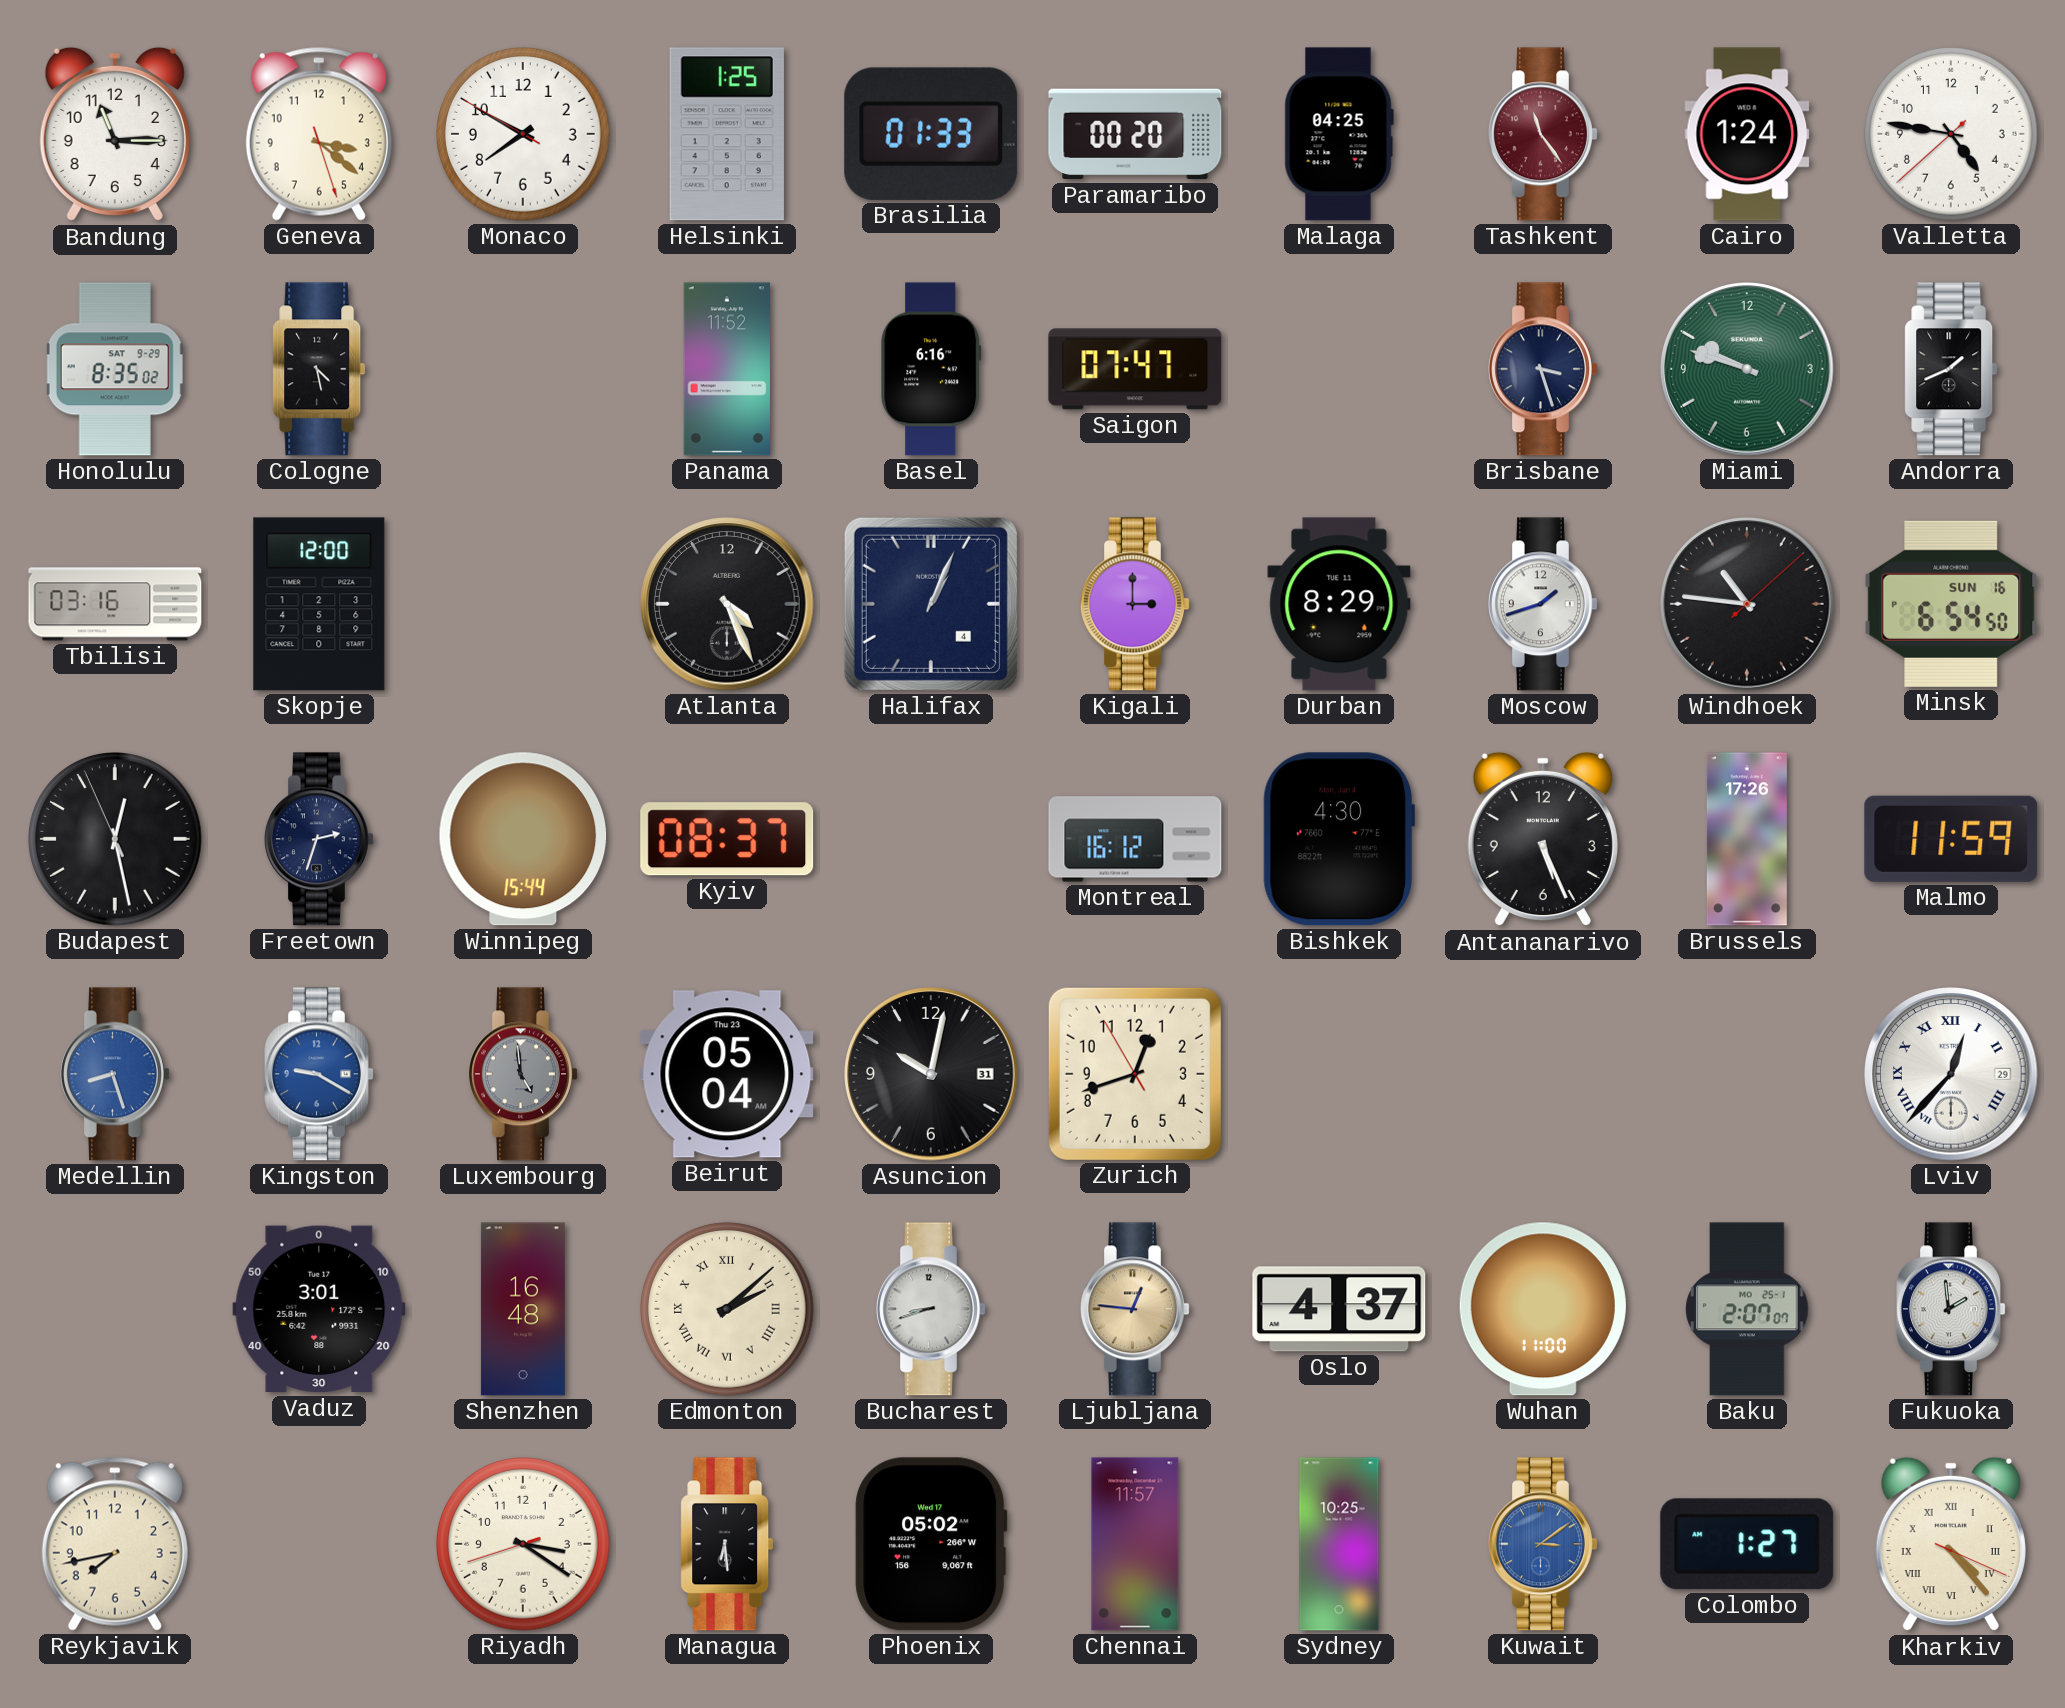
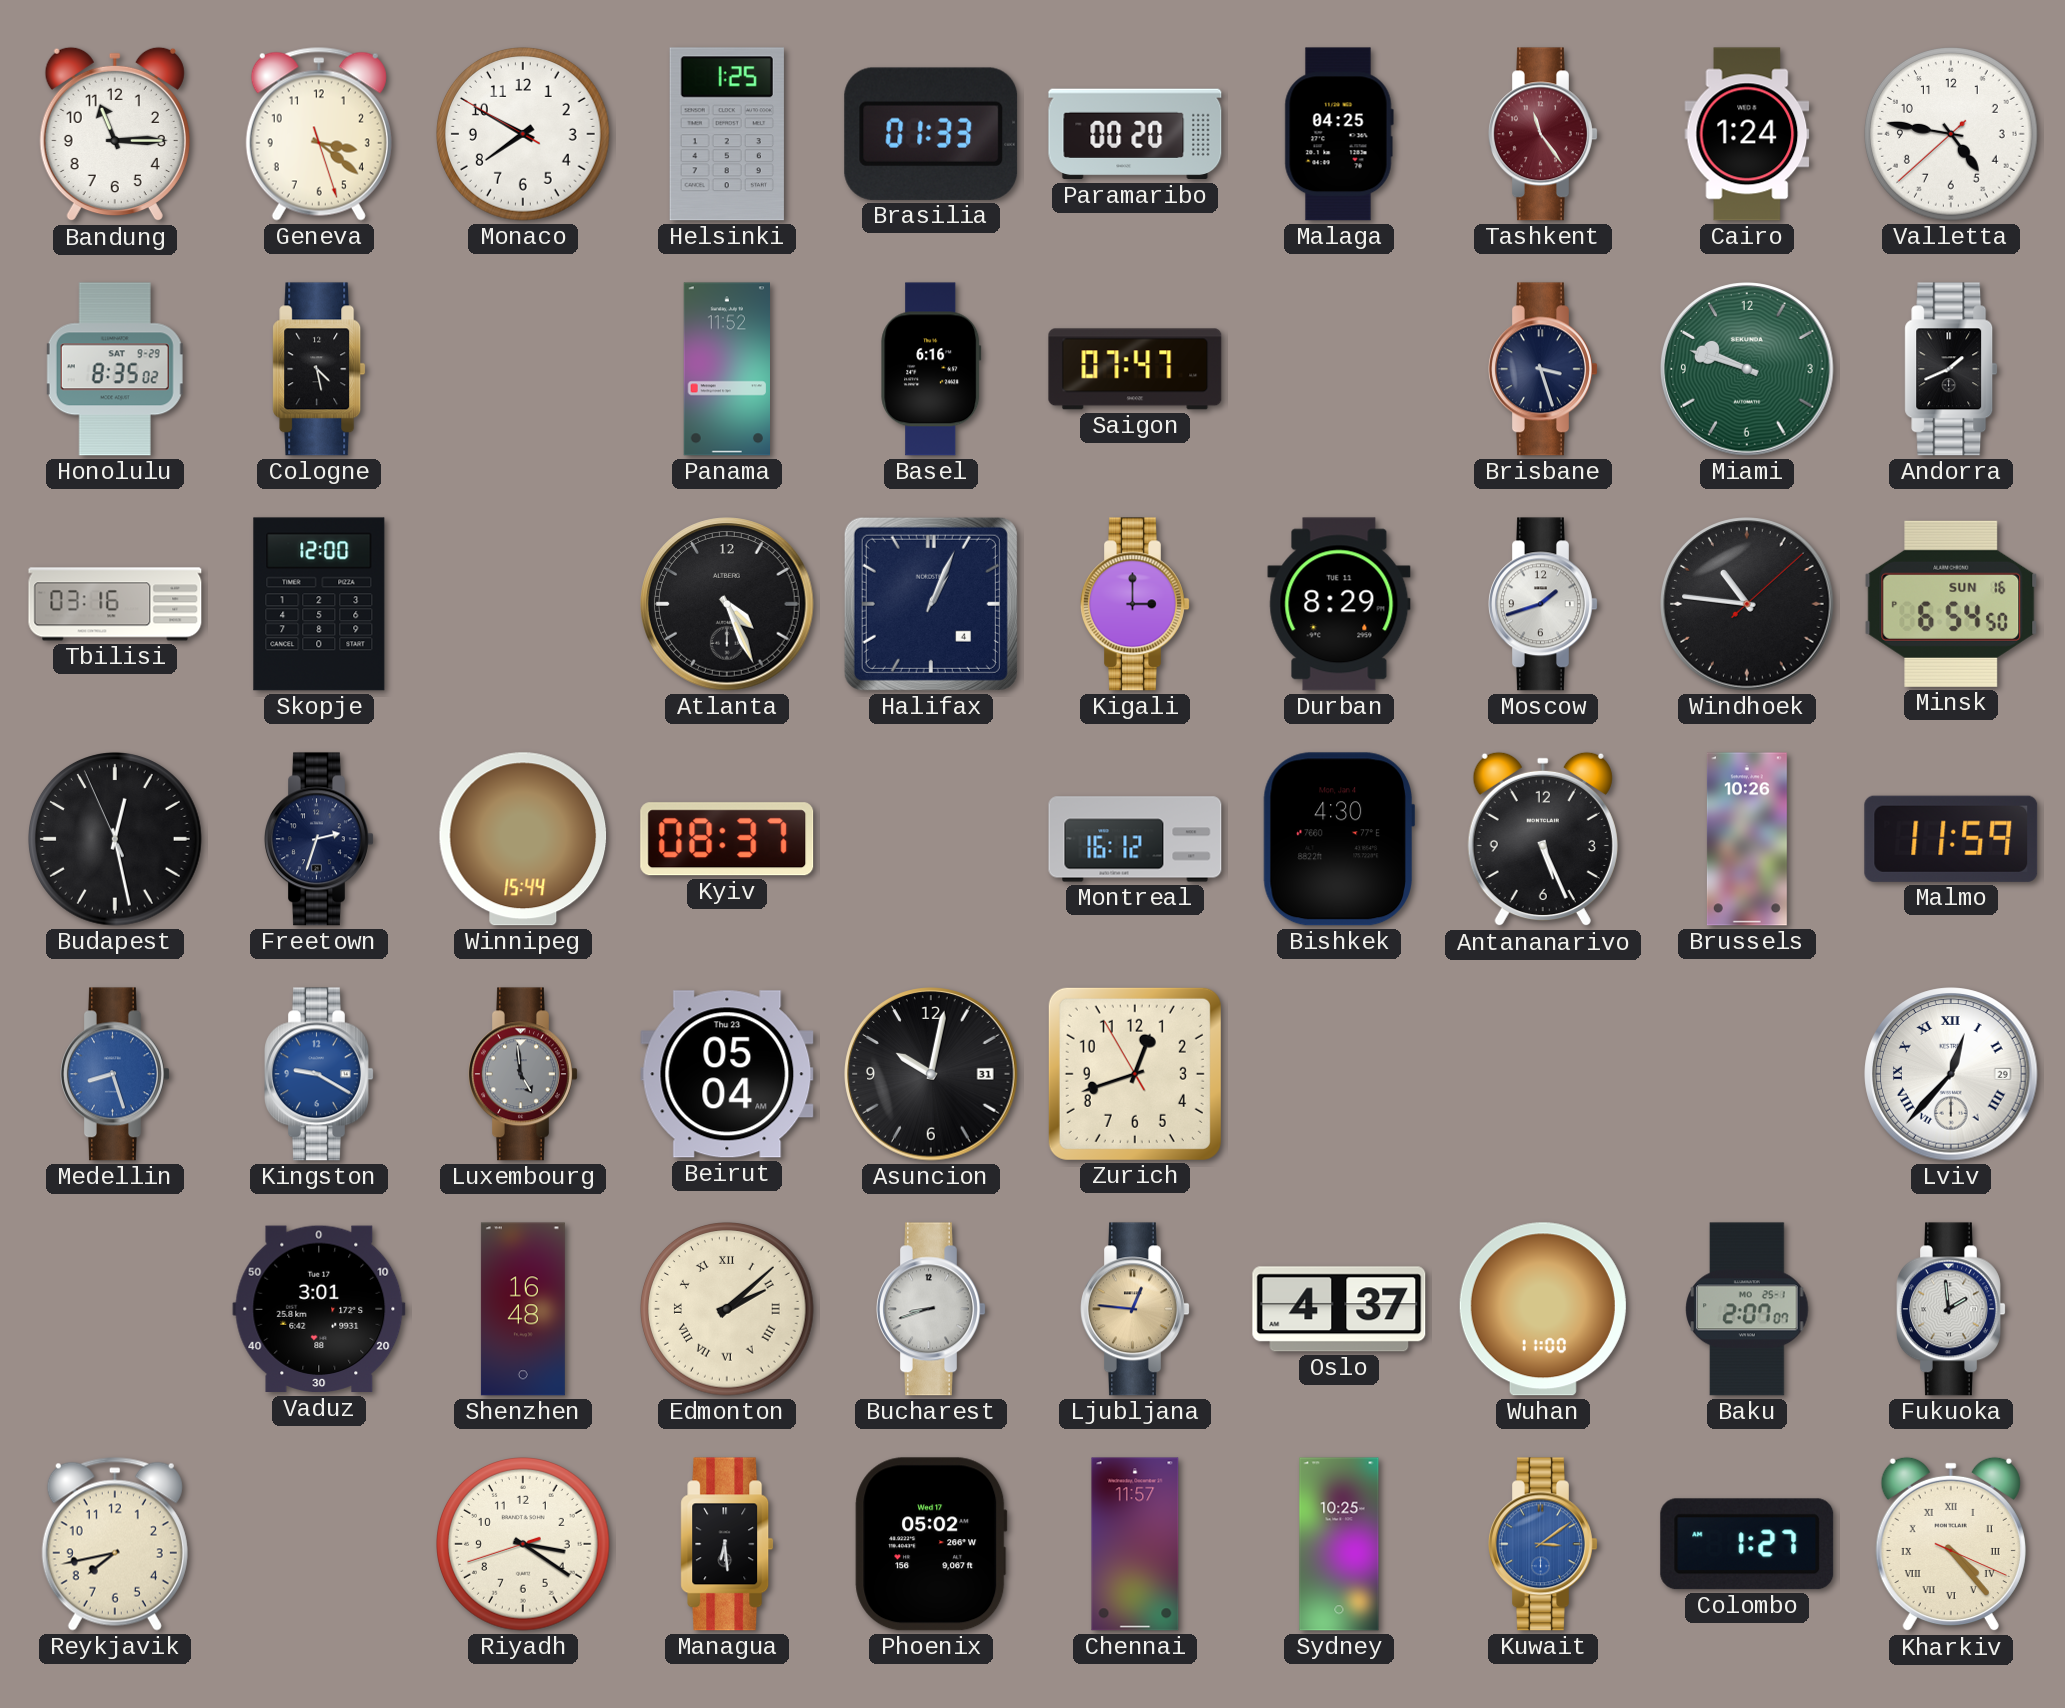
Brussels: 17:26 -> 10:26 (1747, 839)
